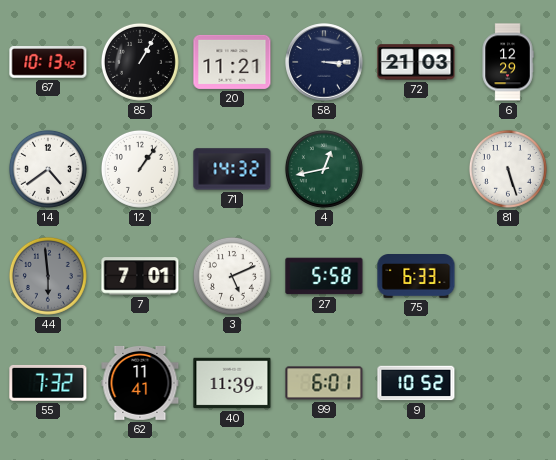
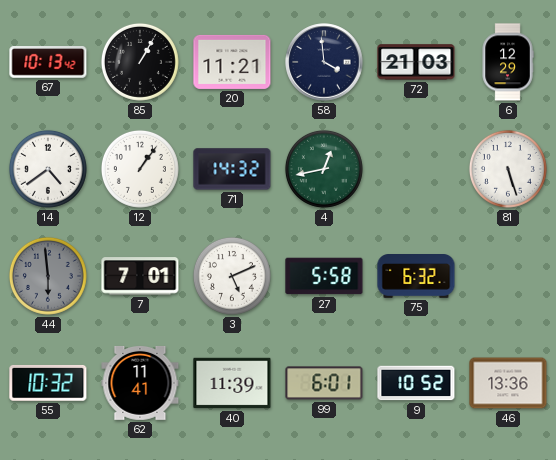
58: 3:15 -> 3:59 (324, 62)
75: 6:33 -> 6:32 (416, 277)
55: 7:32 -> 10:32 (48, 383)
46: none -> 13:36 (508, 383)
